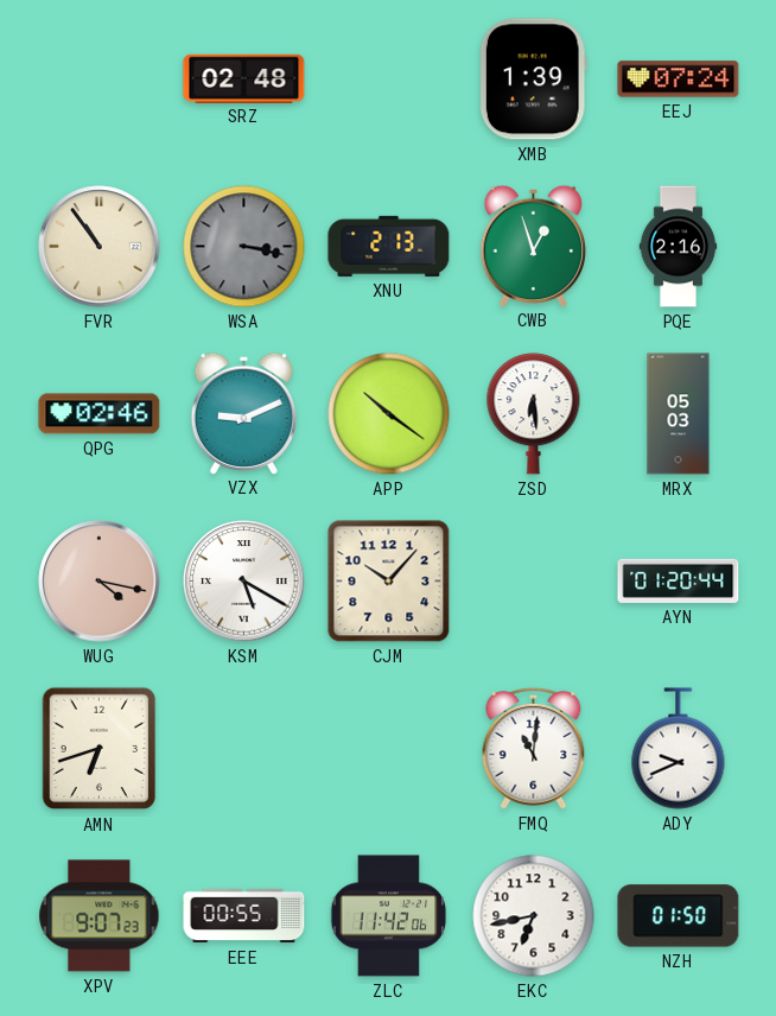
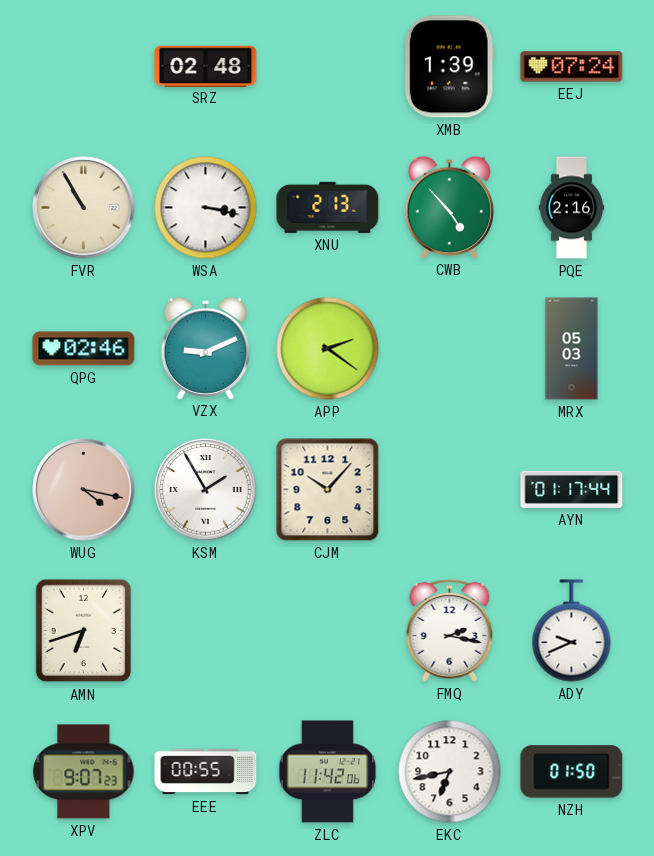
FVR: 10:54 -> 10:55 (84, 208)
WSA dial: grey -> white (206, 208)
CWB: 12:57 -> 4:53 (449, 207)
APP: 10:21 -> 2:21 (328, 349)
ZSD: 6:29 -> none (534, 414)
KSM: 5:20 -> 1:55 (206, 490)
AYN: 01:20 -> 01:17 (572, 489)
FMQ: 11:01 -> 2:17 (450, 630)
